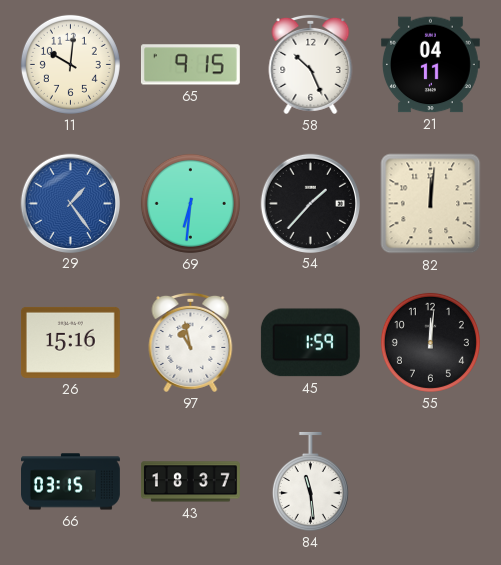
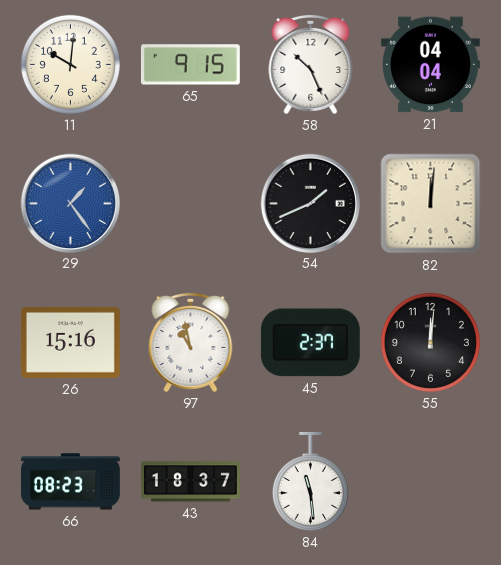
21: 04:11 -> 04:04 (430, 65)
69: 6:31 -> none (190, 203)
54: 1:37 -> 1:41 (310, 203)
45: 1:59 -> 2:37 (310, 343)
66: 03:15 -> 08:23 (71, 482)
